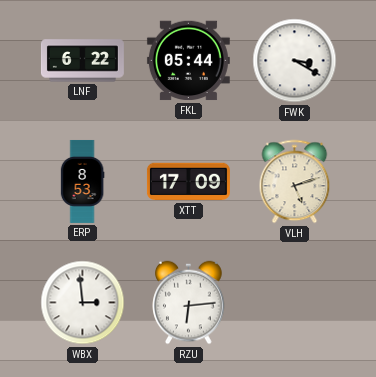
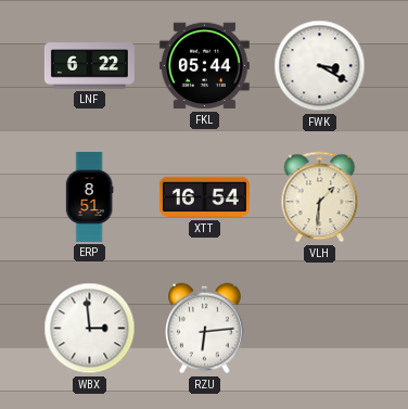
ERP: 8:53 -> 8:51 (89, 196)
XTT: 17:09 -> 16:54 (204, 197)
VLH: 5:12 -> 1:31 (320, 197)
